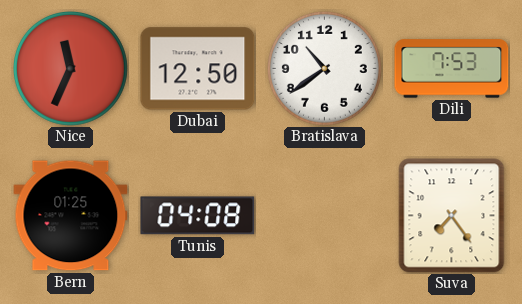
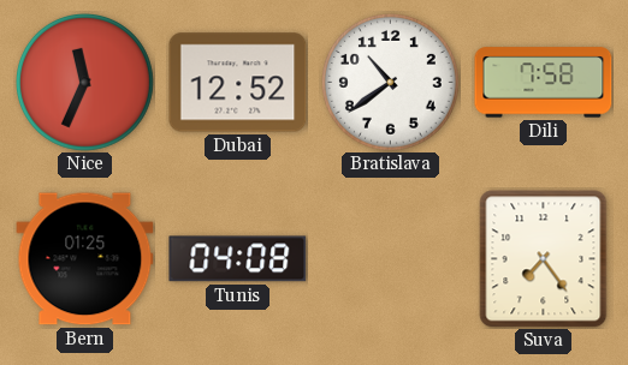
Dubai: 12:50 -> 12:52 (238, 83)
Dili: 7:53 -> 7:58 (544, 83)
